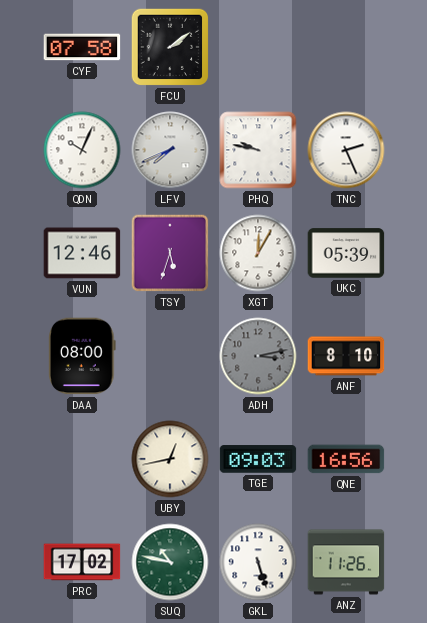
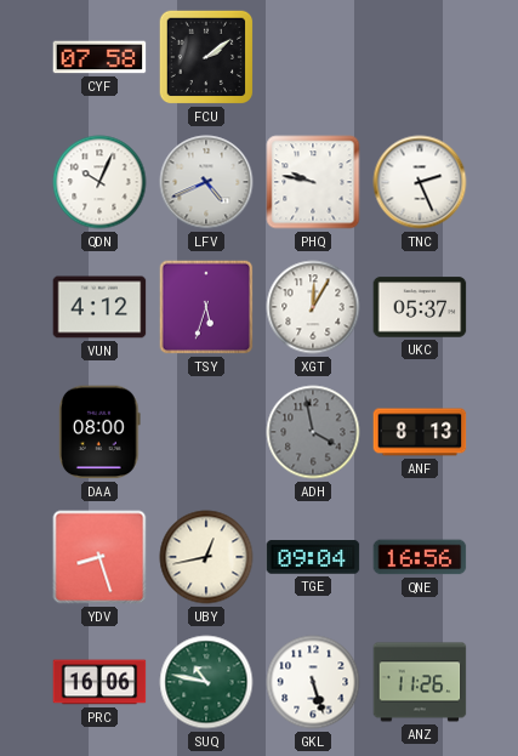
LFV: 7:41 -> 4:41 (206, 182)
VUN: 12:46 -> 4:12 (99, 307)
UKC: 05:39 -> 05:37 (420, 307)
ADH: 3:13 -> 3:58 (313, 432)
ANF: 8:10 -> 8:13 (420, 432)
YDV: none -> 8:27 (99, 557)
TGE: 09:03 -> 09:04 (313, 557)
PRC: 17:02 -> 16:06 (99, 682)
